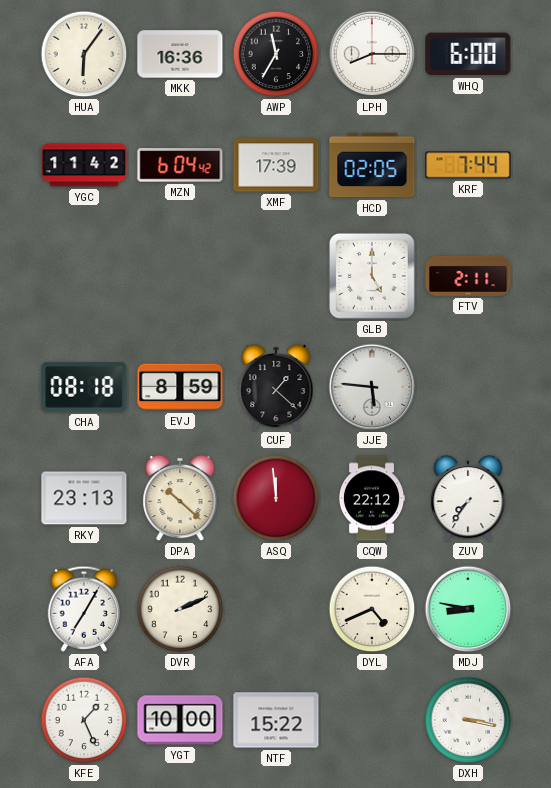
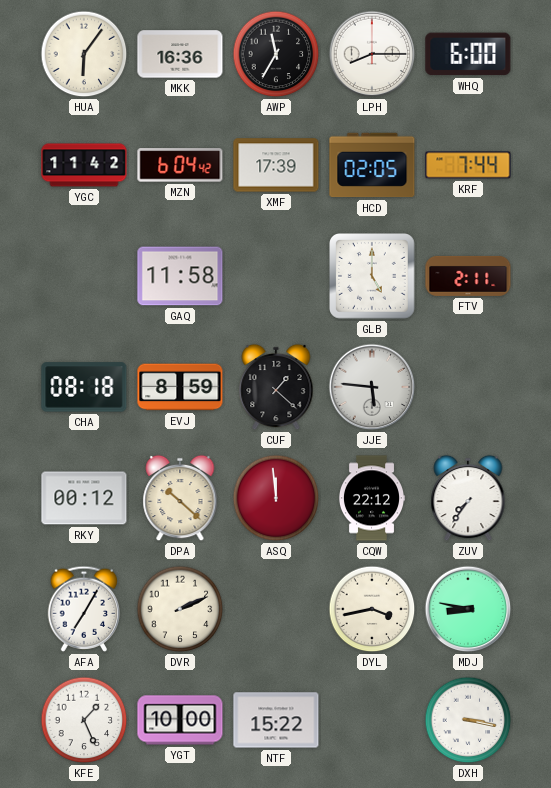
GAQ: none -> 11:58 (180, 276)
RKY: 23:13 -> 00:12 (84, 498)
DYL: 4:41 -> 3:43 (372, 609)
